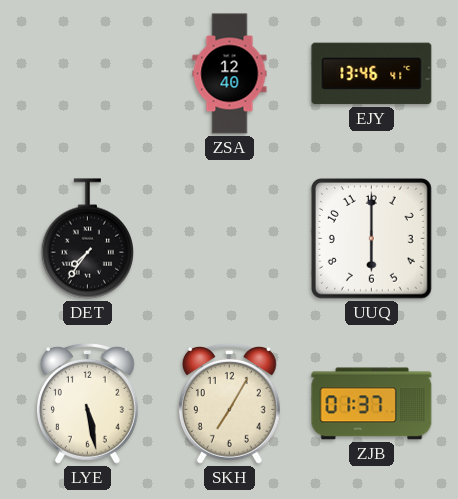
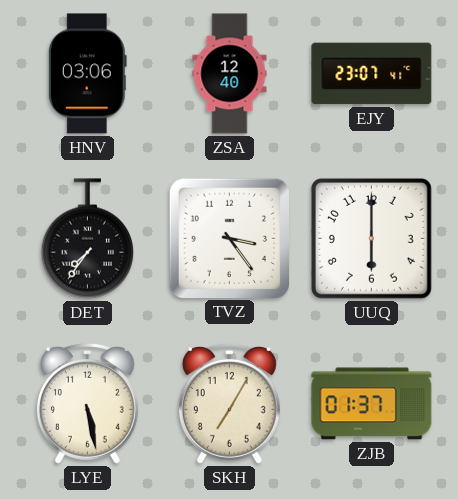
HNV: none -> 03:06 (87, 74)
EJY: 13:46 -> 23:07 (372, 74)
TVZ: none -> 3:24 (229, 238)
